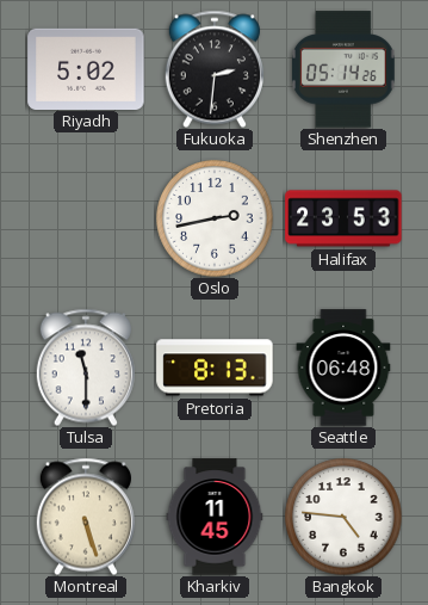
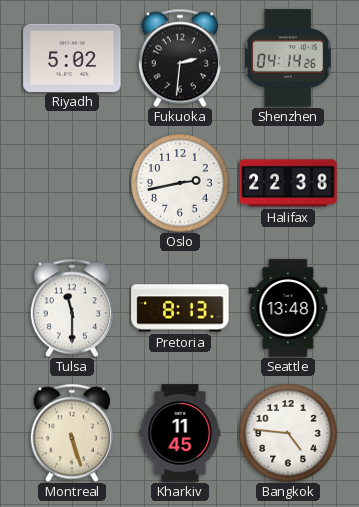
Shenzhen: 05:14 -> 04:14 (288, 58)
Halifax: 23:53 -> 22:38 (288, 183)
Seattle: 06:48 -> 13:48 (288, 308)
